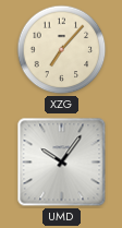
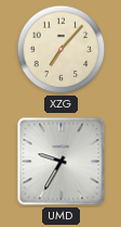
UMD: 10:06 -> 9:35 (62, 162)
